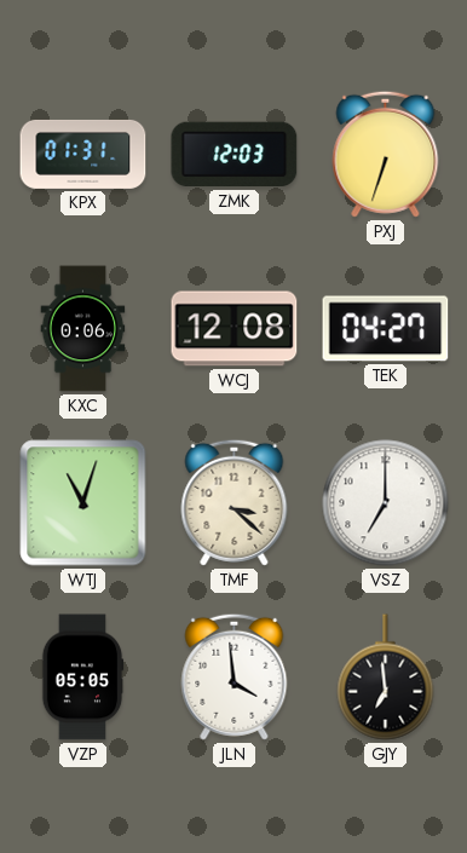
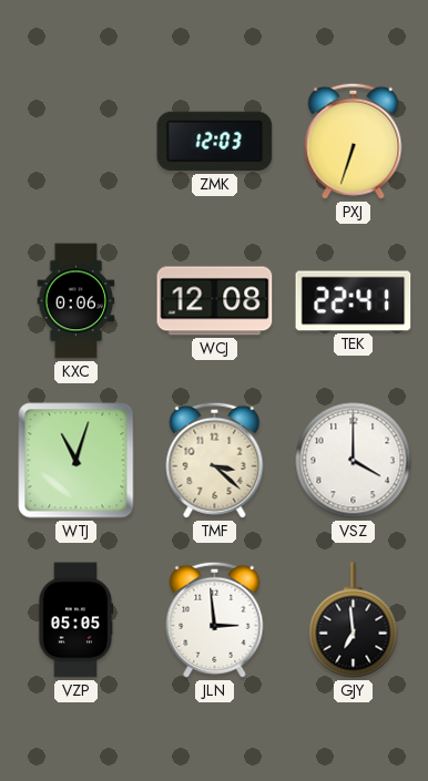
KPX: 01:31 -> none (83, 154)
TEK: 04:27 -> 22:41 (354, 301)
VSZ: 7:00 -> 4:00 (354, 461)
JLN: 3:59 -> 2:59 (215, 619)
